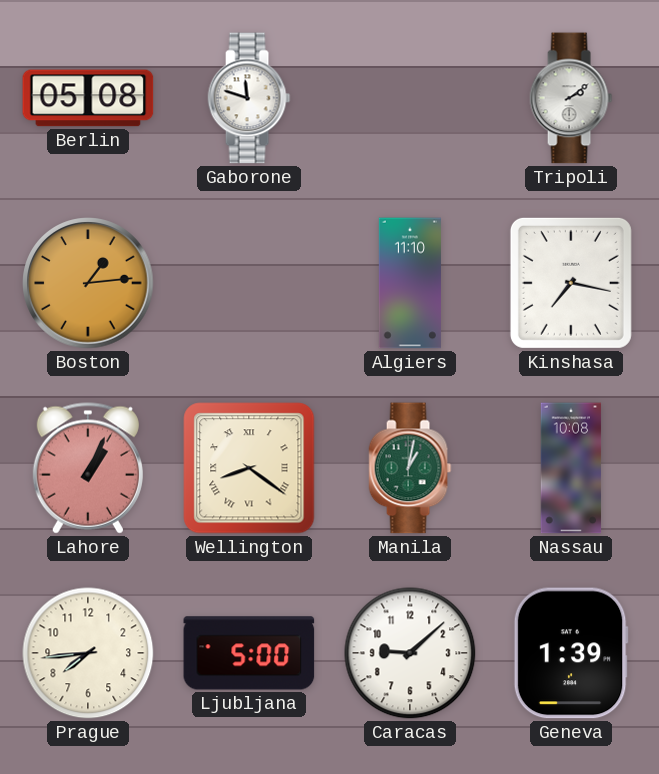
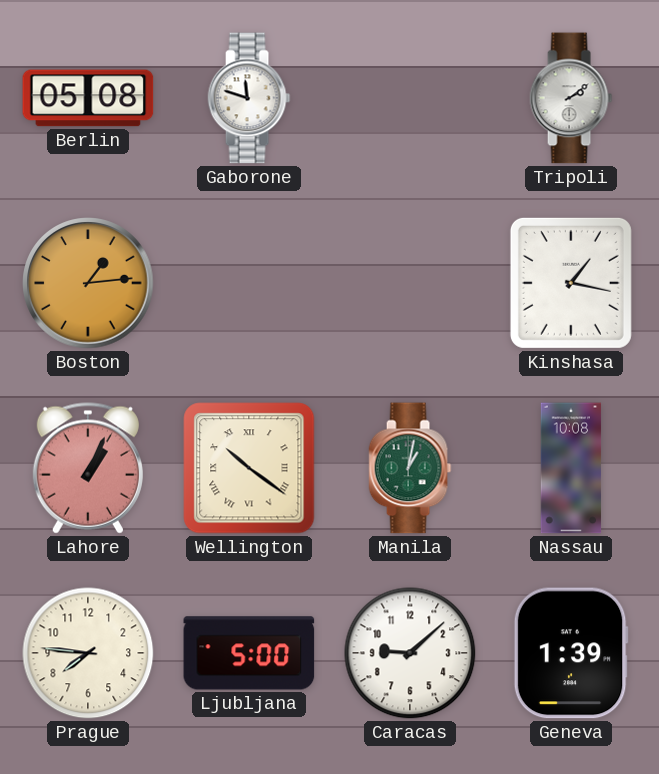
Algiers: 11:10 -> none (409, 283)
Kinshasa: 7:17 -> 1:17 (571, 283)
Wellington: 8:21 -> 10:21 (249, 468)
Prague: 7:44 -> 7:46 (88, 653)
